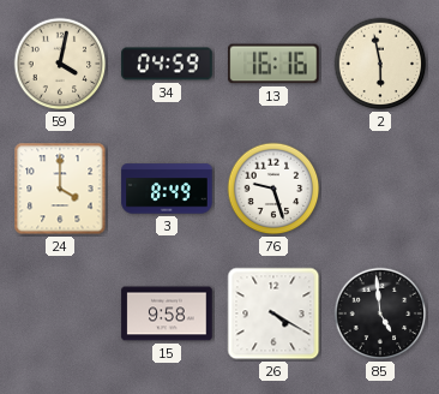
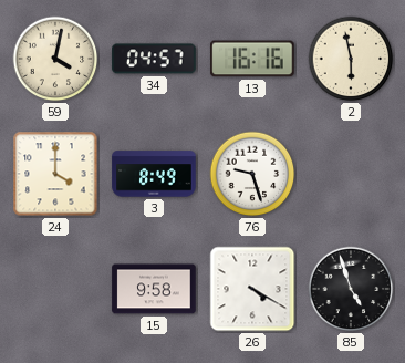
34: 04:59 -> 04:57 (154, 59)
85: 4:59 -> 4:57 (351, 289)
